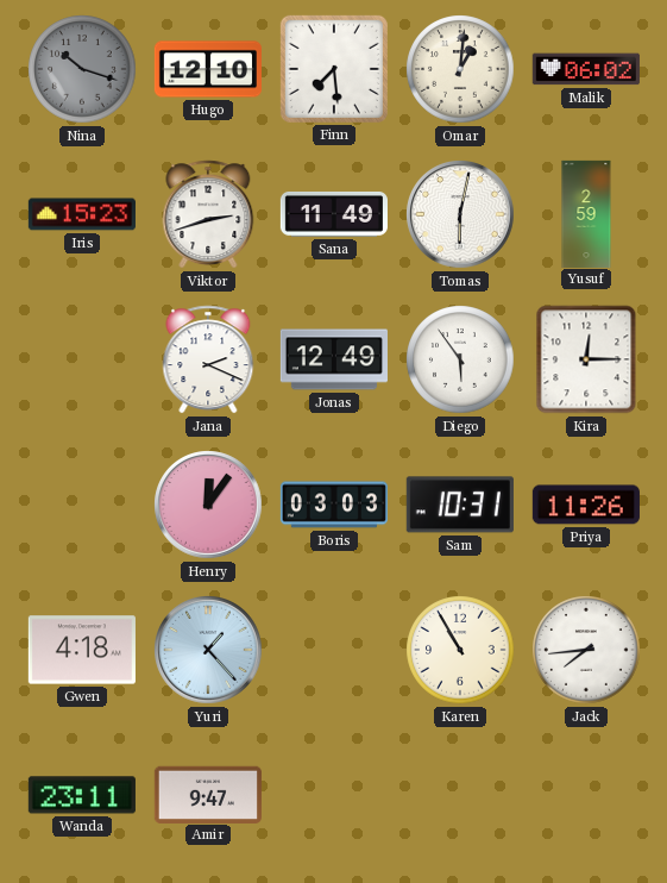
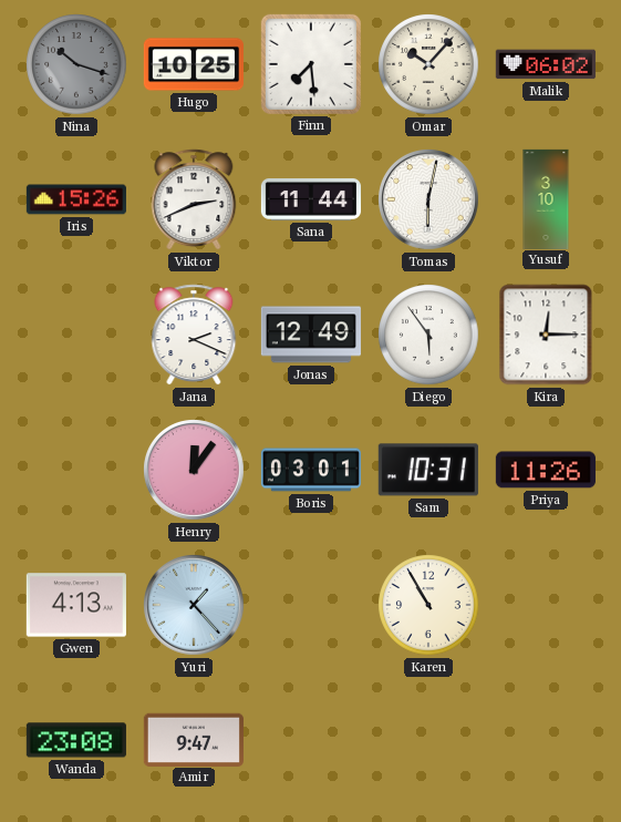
Hugo: 12:10 -> 10:25 (194, 64)
Omar: 1:01 -> 10:07 (428, 64)
Iris: 15:23 -> 15:26 (76, 199)
Viktor: 2:42 -> 2:41 (194, 199)
Sana: 11:49 -> 11:44 (311, 199)
Yusuf: 2:59 -> 3:10 (546, 198)
Boris: 03:03 -> 03:01 (311, 470)
Gwen: 4:18 -> 4:13 (76, 605)
Jack: 7:44 -> none (586, 650)
Wanda: 23:11 -> 23:08 (76, 740)
